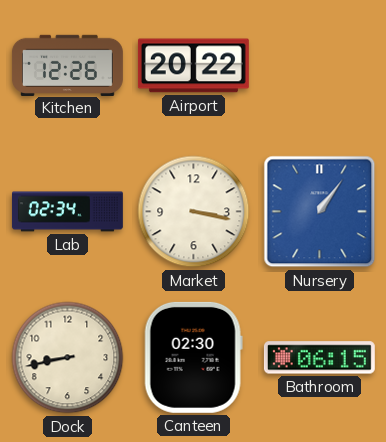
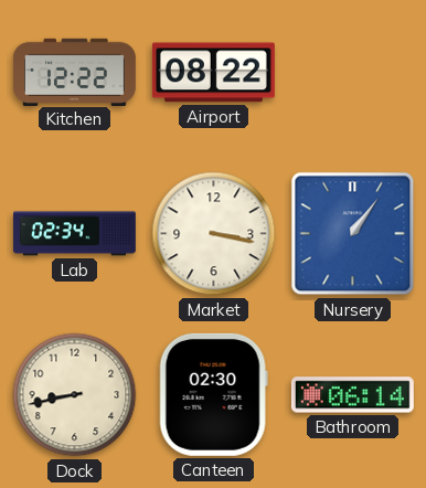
Kitchen: 12:26 -> 12:22 (74, 72)
Airport: 20:22 -> 08:22 (213, 73)
Bathroom: 06:15 -> 06:14 (352, 395)
